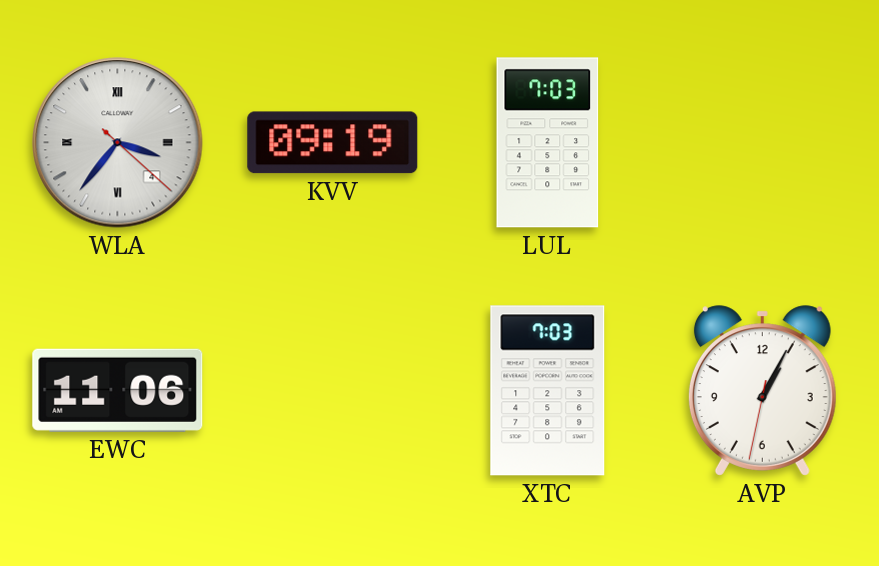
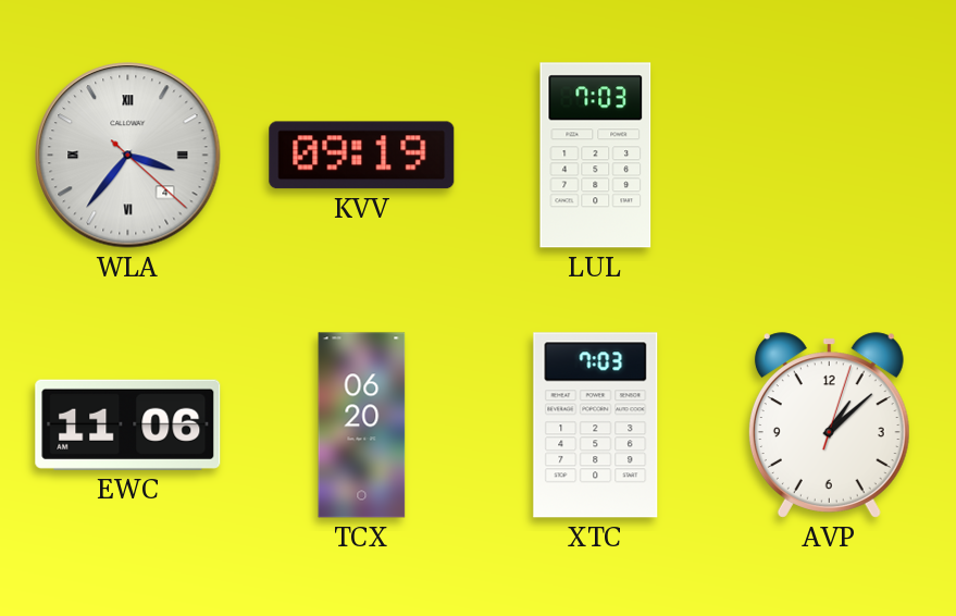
TCX: none -> 06:20 (362, 426)
AVP: 1:04 -> 1:08 (829, 426)
